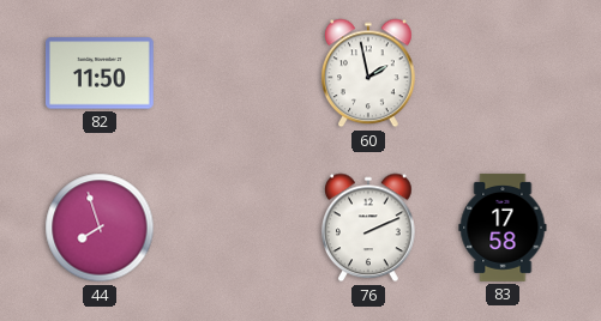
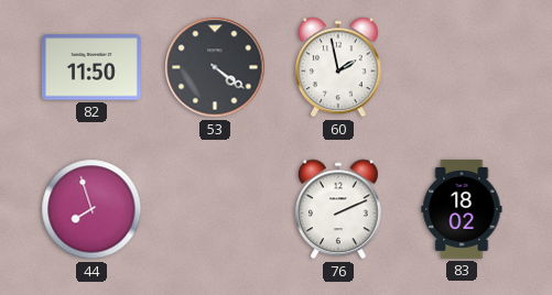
53: none -> 4:21 (215, 67)
83: 17:58 -> 18:02 (462, 209)
